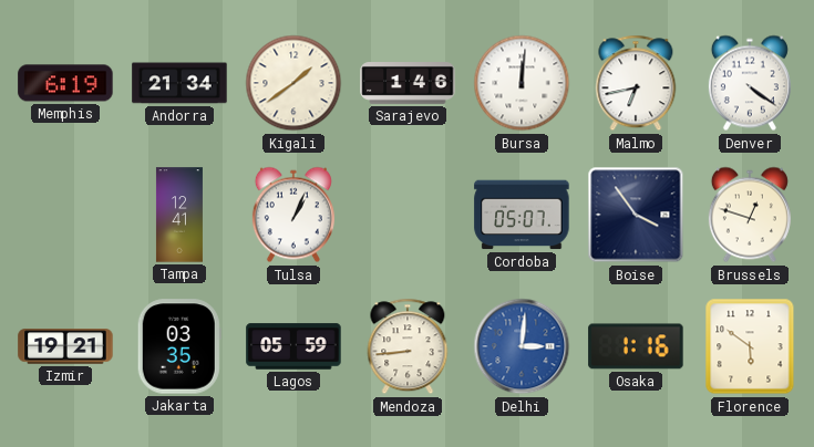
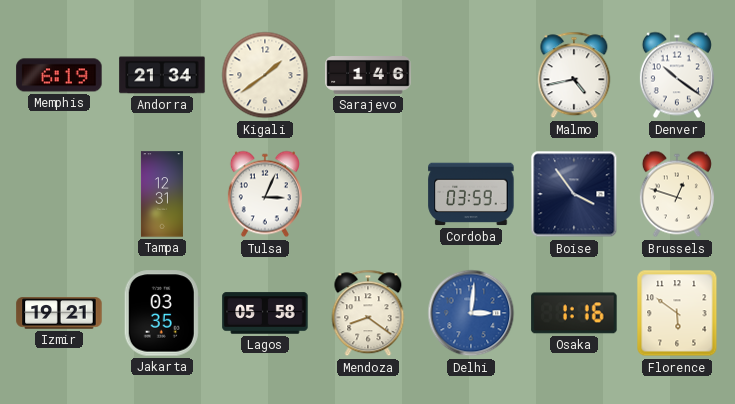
Bursa: 12:01 -> none (522, 83)
Malmo: 6:43 -> 4:43 (574, 75)
Denver: 4:21 -> 10:21 (677, 75)
Tampa: 12:41 -> 12:31 (162, 194)
Tulsa: 1:04 -> 3:04 (265, 194)
Cordoba: 05:07 -> 03:59 (471, 194)
Lagos: 05:59 -> 05:58 (265, 313)
Mendoza: 8:44 -> 8:21 (368, 313)
